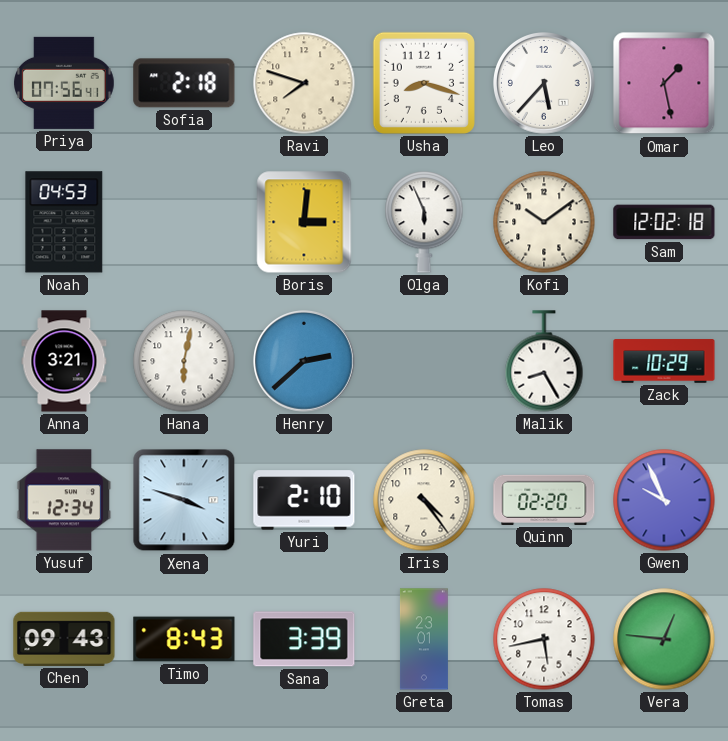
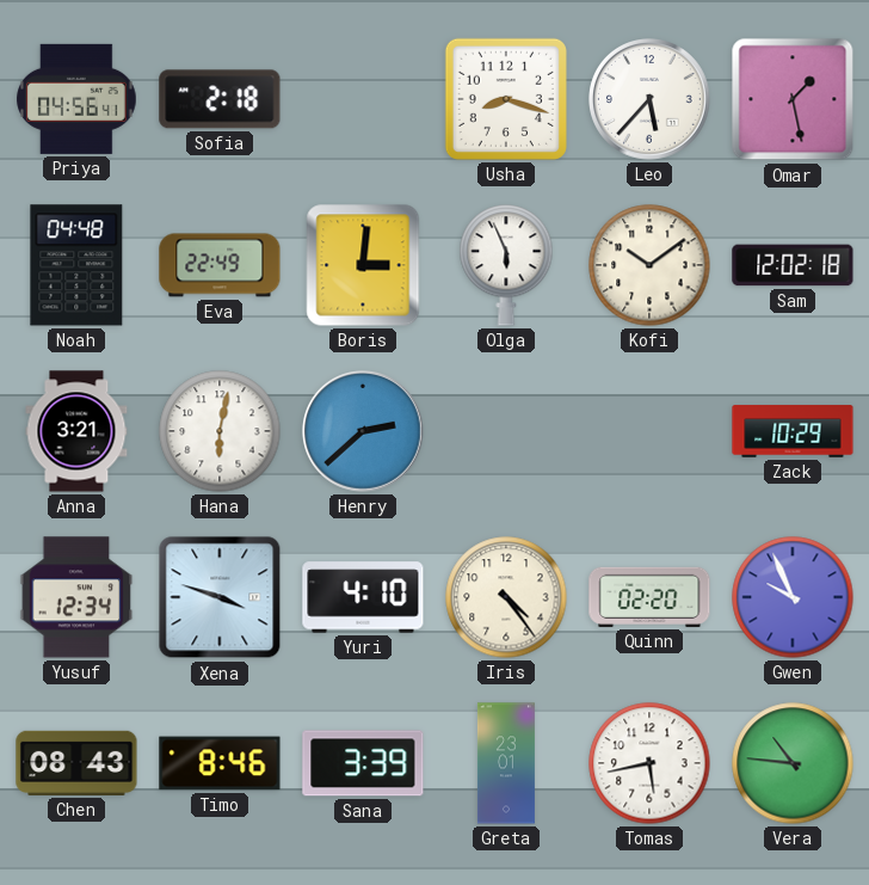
Priya: 07:56 -> 04:56 (78, 99)
Ravi: 7:48 -> none (304, 83)
Noah: 04:53 -> 04:48 (76, 265)
Eva: none -> 22:49 (220, 265)
Malik: 8:25 -> none (544, 361)
Yuri: 2:10 -> 4:10 (363, 597)
Chen: 09:43 -> 08:43 (76, 763)
Timo: 8:43 -> 8:46 (220, 763)
Vera: 12:46 -> 10:46 (793, 763)
